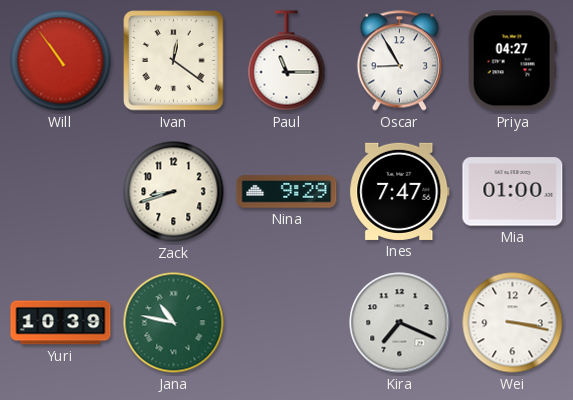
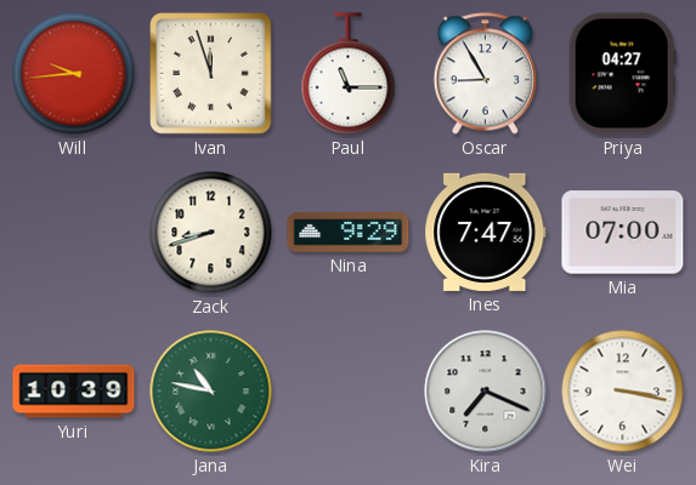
Will: 10:54 -> 9:44 (74, 74)
Ivan: 12:21 -> 11:57 (211, 74)
Mia: 01:00 -> 07:00 (623, 233)
